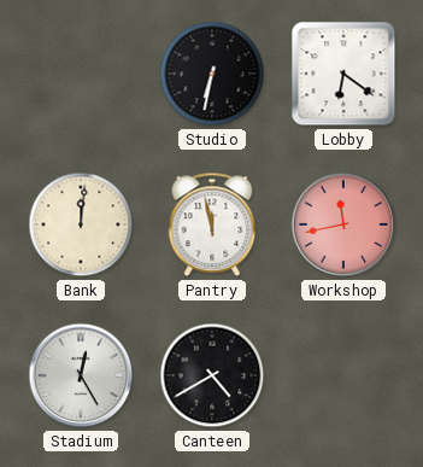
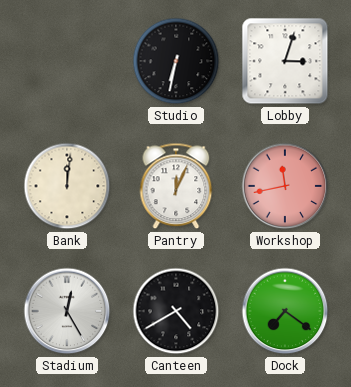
Lobby: 6:21 -> 3:03 (285, 61)
Pantry: 11:58 -> 12:04 (176, 186)
Dock: none -> 7:21 (285, 311)
